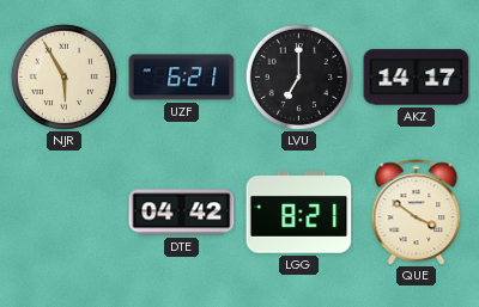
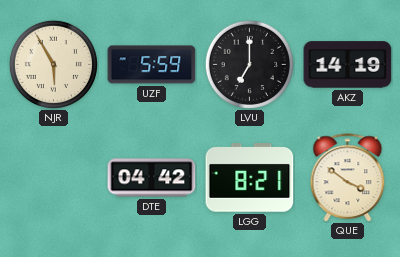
UZF: 6:21 -> 5:59 (152, 65)
AKZ: 14:17 -> 14:19 (348, 65)
